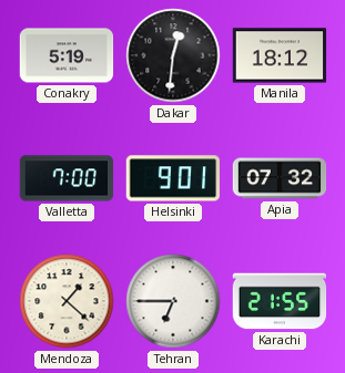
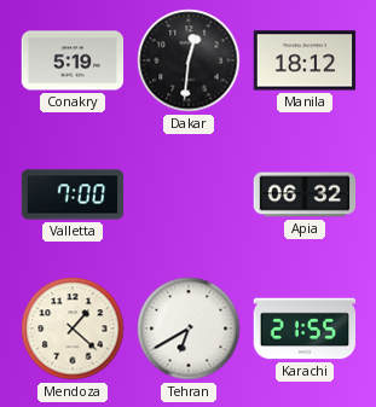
Helsinki: 9:01 -> none (172, 178)
Apia: 07:32 -> 06:32 (305, 194)
Tehran: 6:45 -> 6:40 (189, 328)
